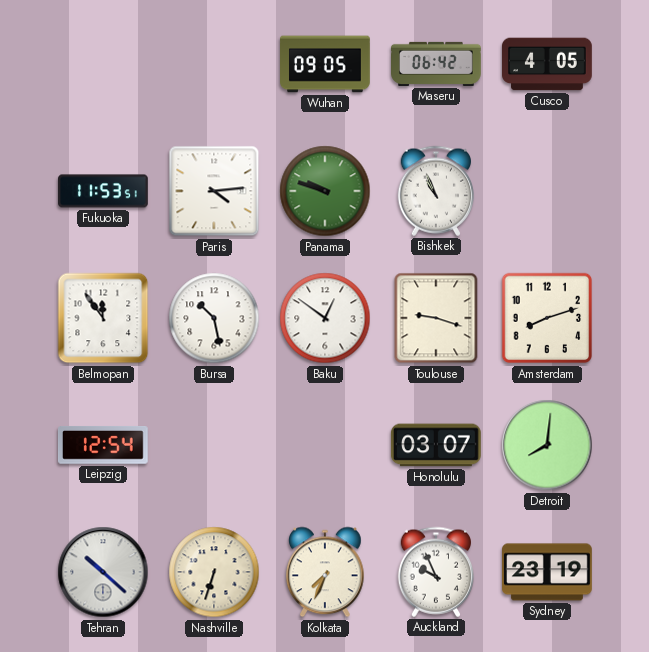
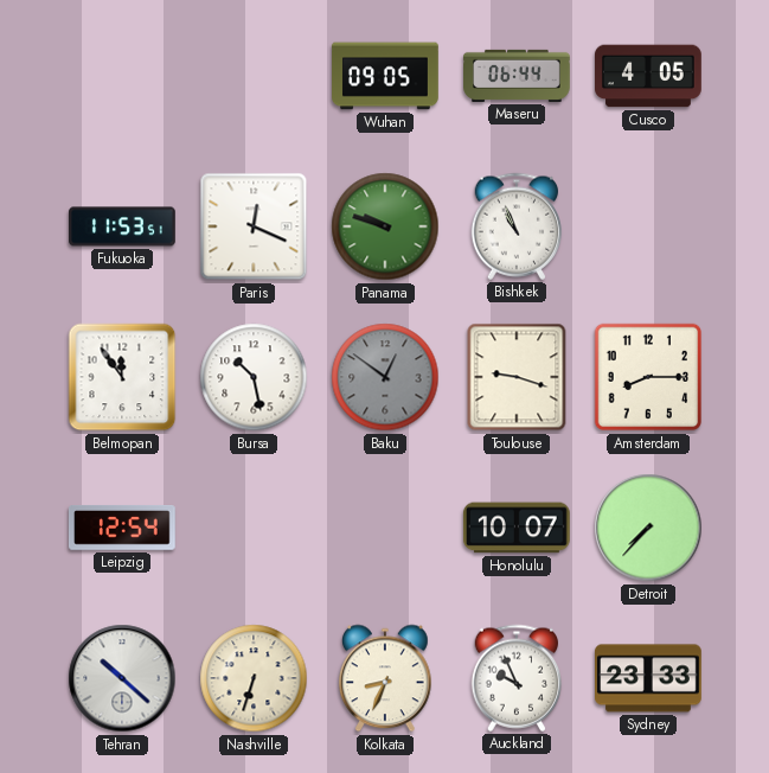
Maseru: 06:42 -> 06:44 (517, 76)
Paris: 4:14 -> 12:19 (254, 226)
Baku dial: white -> grey (385, 377)
Amsterdam: 8:12 -> 8:15 (648, 377)
Honolulu: 03:07 -> 10:07 (517, 528)
Detroit: 8:01 -> 7:37 (648, 528)
Kolkata: 7:34 -> 8:34 (385, 678)
Sydney: 23:19 -> 23:33 (649, 678)
